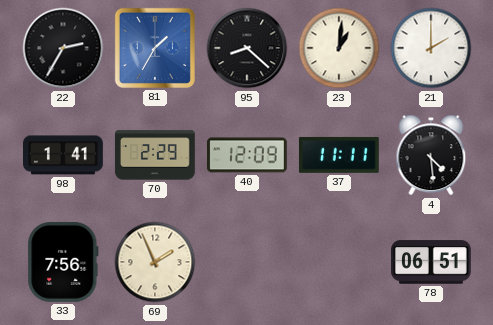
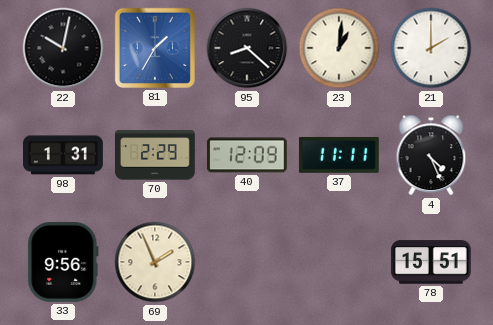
22: 2:35 -> 10:02 (63, 48)
98: 1:41 -> 1:31 (64, 155)
4: 4:29 -> 4:26 (431, 155)
33: 7:56 -> 9:56 (63, 262)
78: 06:51 -> 15:51 (431, 262)
